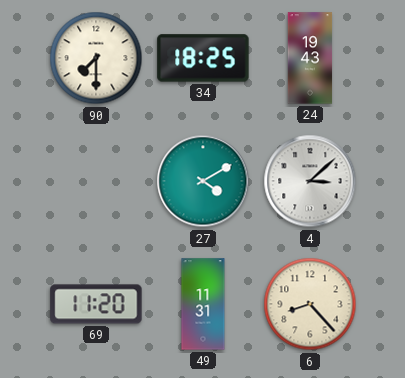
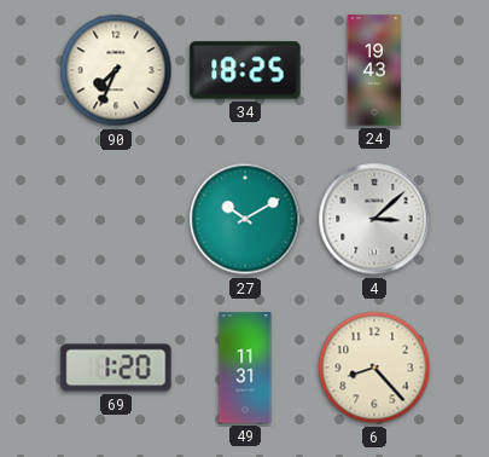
90: 7:30 -> 7:34 (116, 70)
27: 4:10 -> 10:10 (245, 219)
69: 11:20 -> 1:20 (116, 368)
